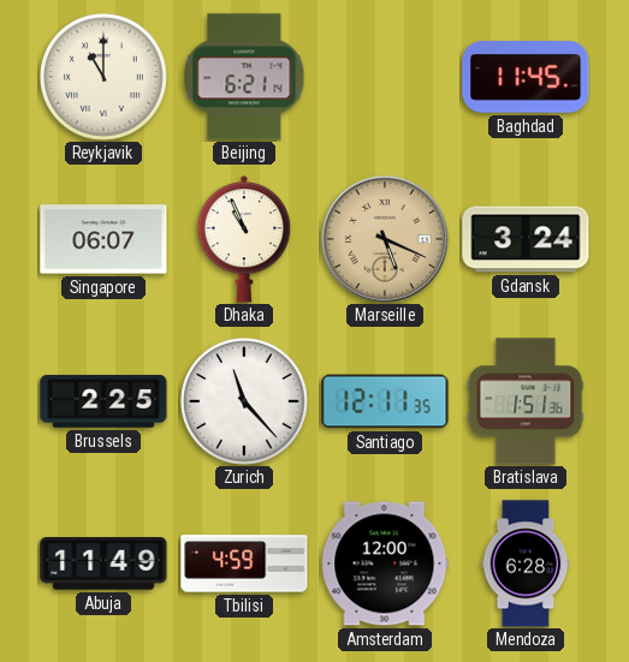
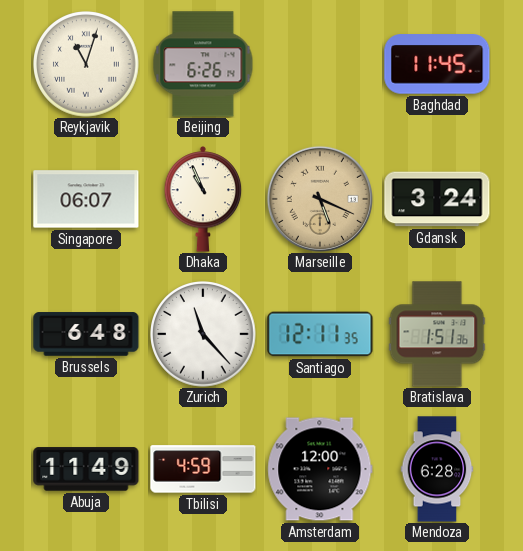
Reykjavik: 11:00 -> 11:03 (86, 64)
Beijing: 6:21 -> 6:26 (203, 64)
Brussels: 2:25 -> 6:48 (86, 334)
